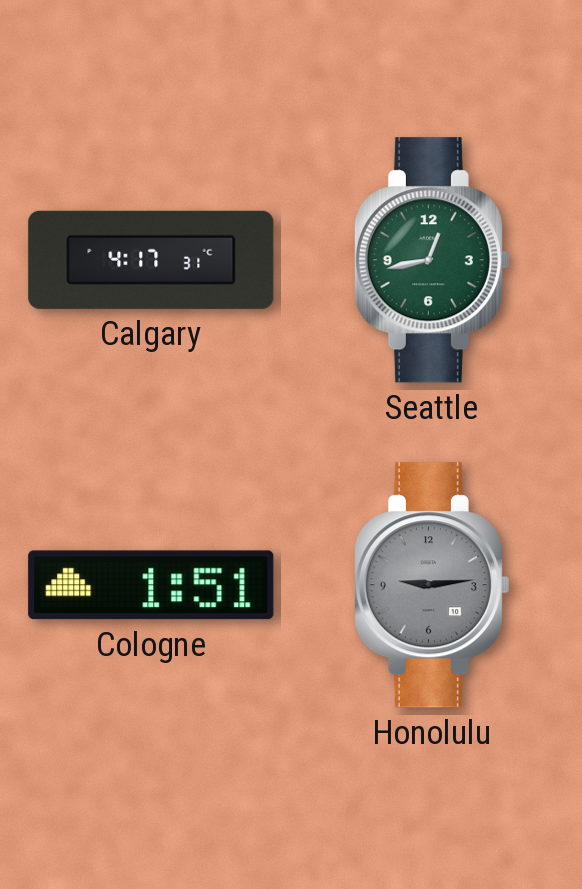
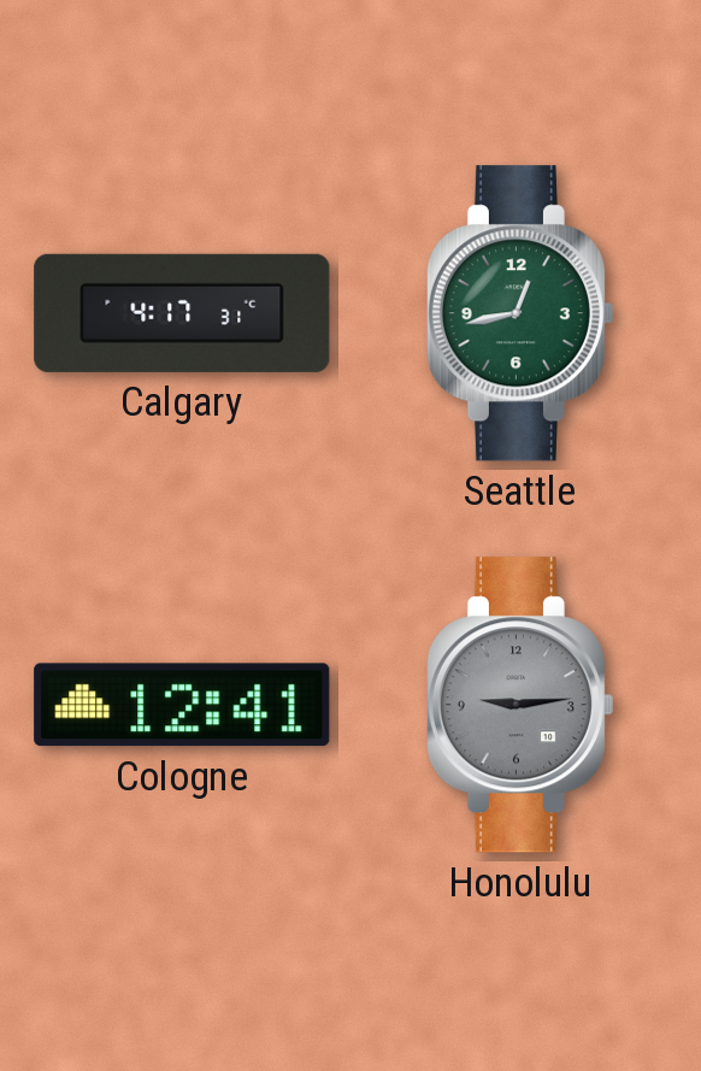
Cologne: 1:51 -> 12:41 (182, 705)
